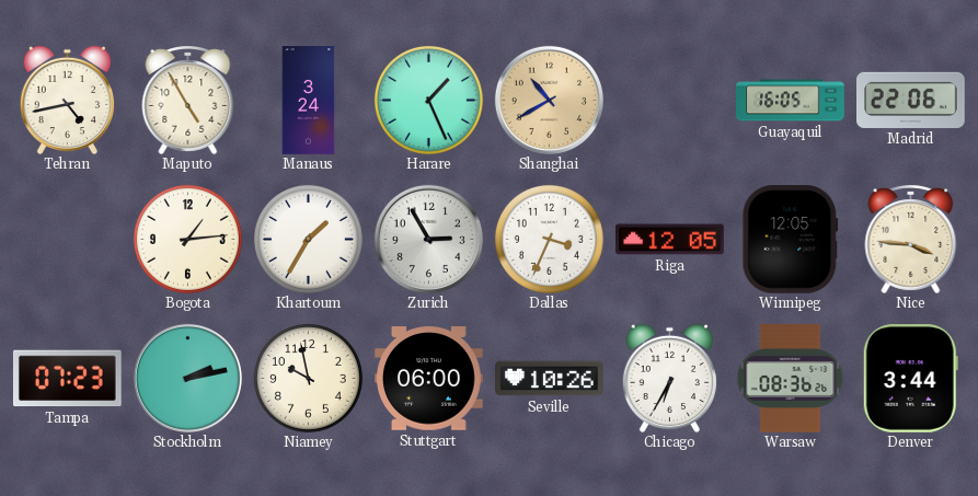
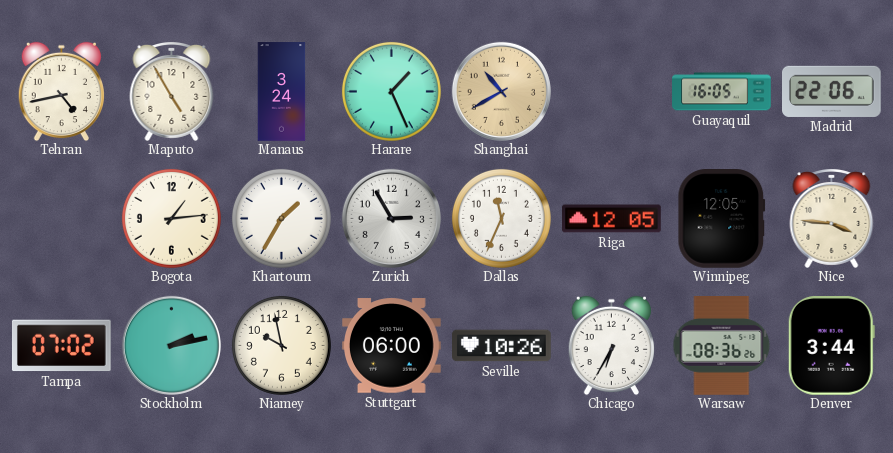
Dallas: 3:34 -> 11:34 (501, 218)
Tampa: 07:23 -> 07:02 (61, 346)
